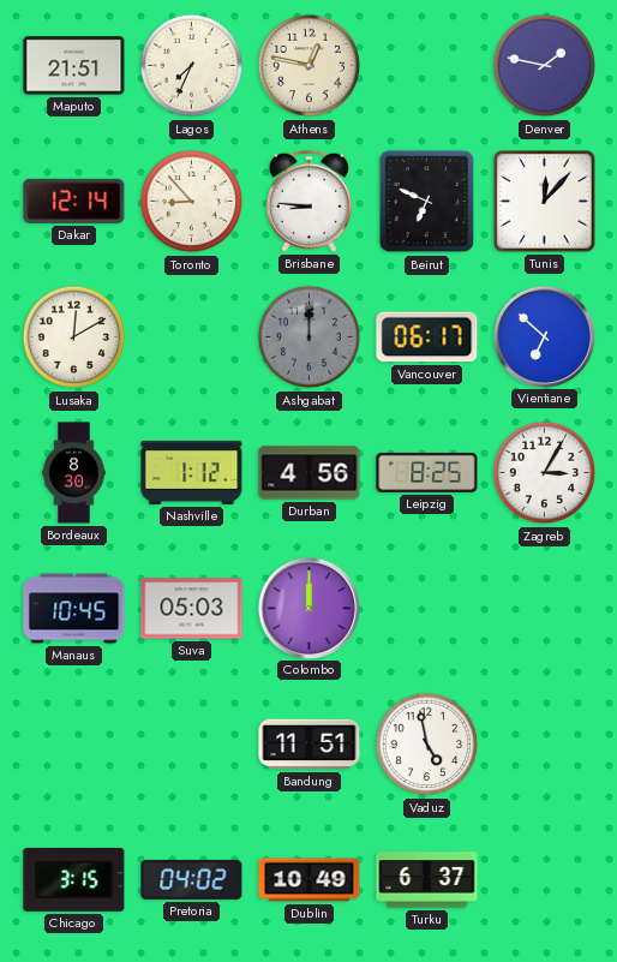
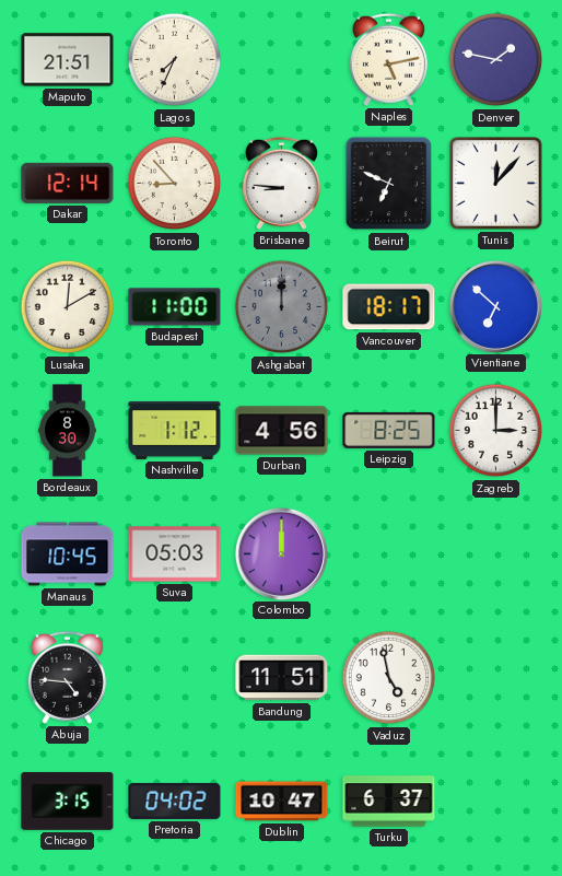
Athens: 12:47 -> none (310, 66)
Naples: none -> 5:13 (388, 59)
Budapest: none -> 11:00 (175, 307)
Vancouver: 06:17 -> 18:17 (389, 307)
Zagreb: 3:05 -> 3:00 (496, 431)
Abuja: none -> 4:46 (67, 677)
Dublin: 10:49 -> 10:47 (282, 802)
